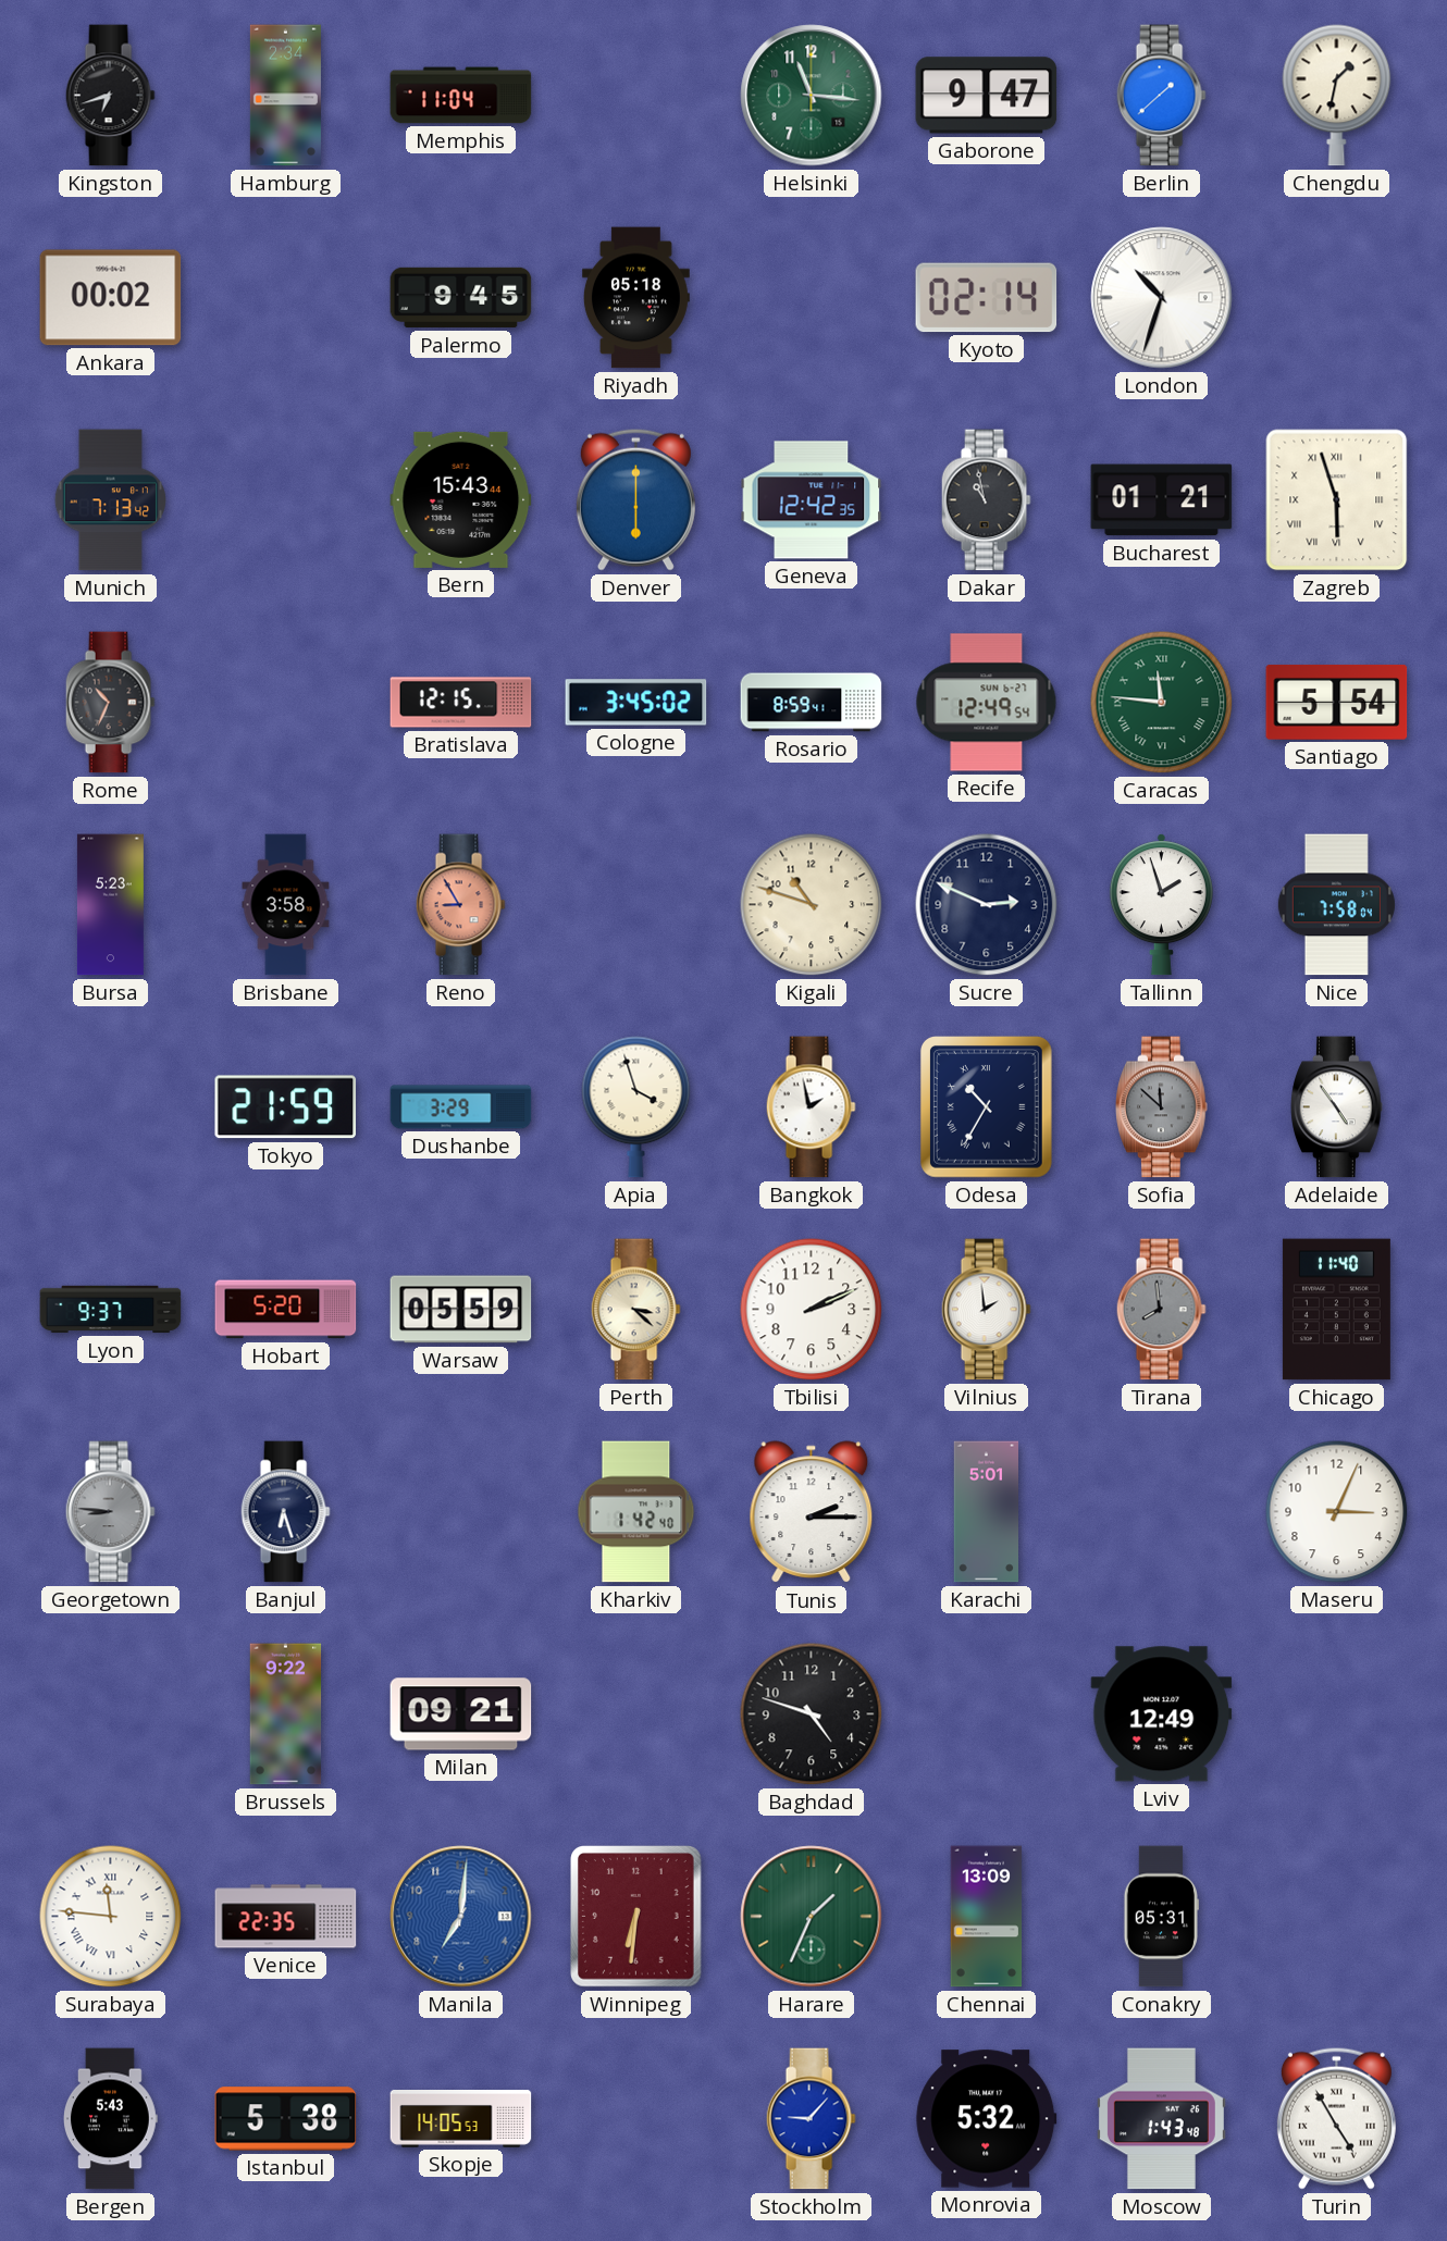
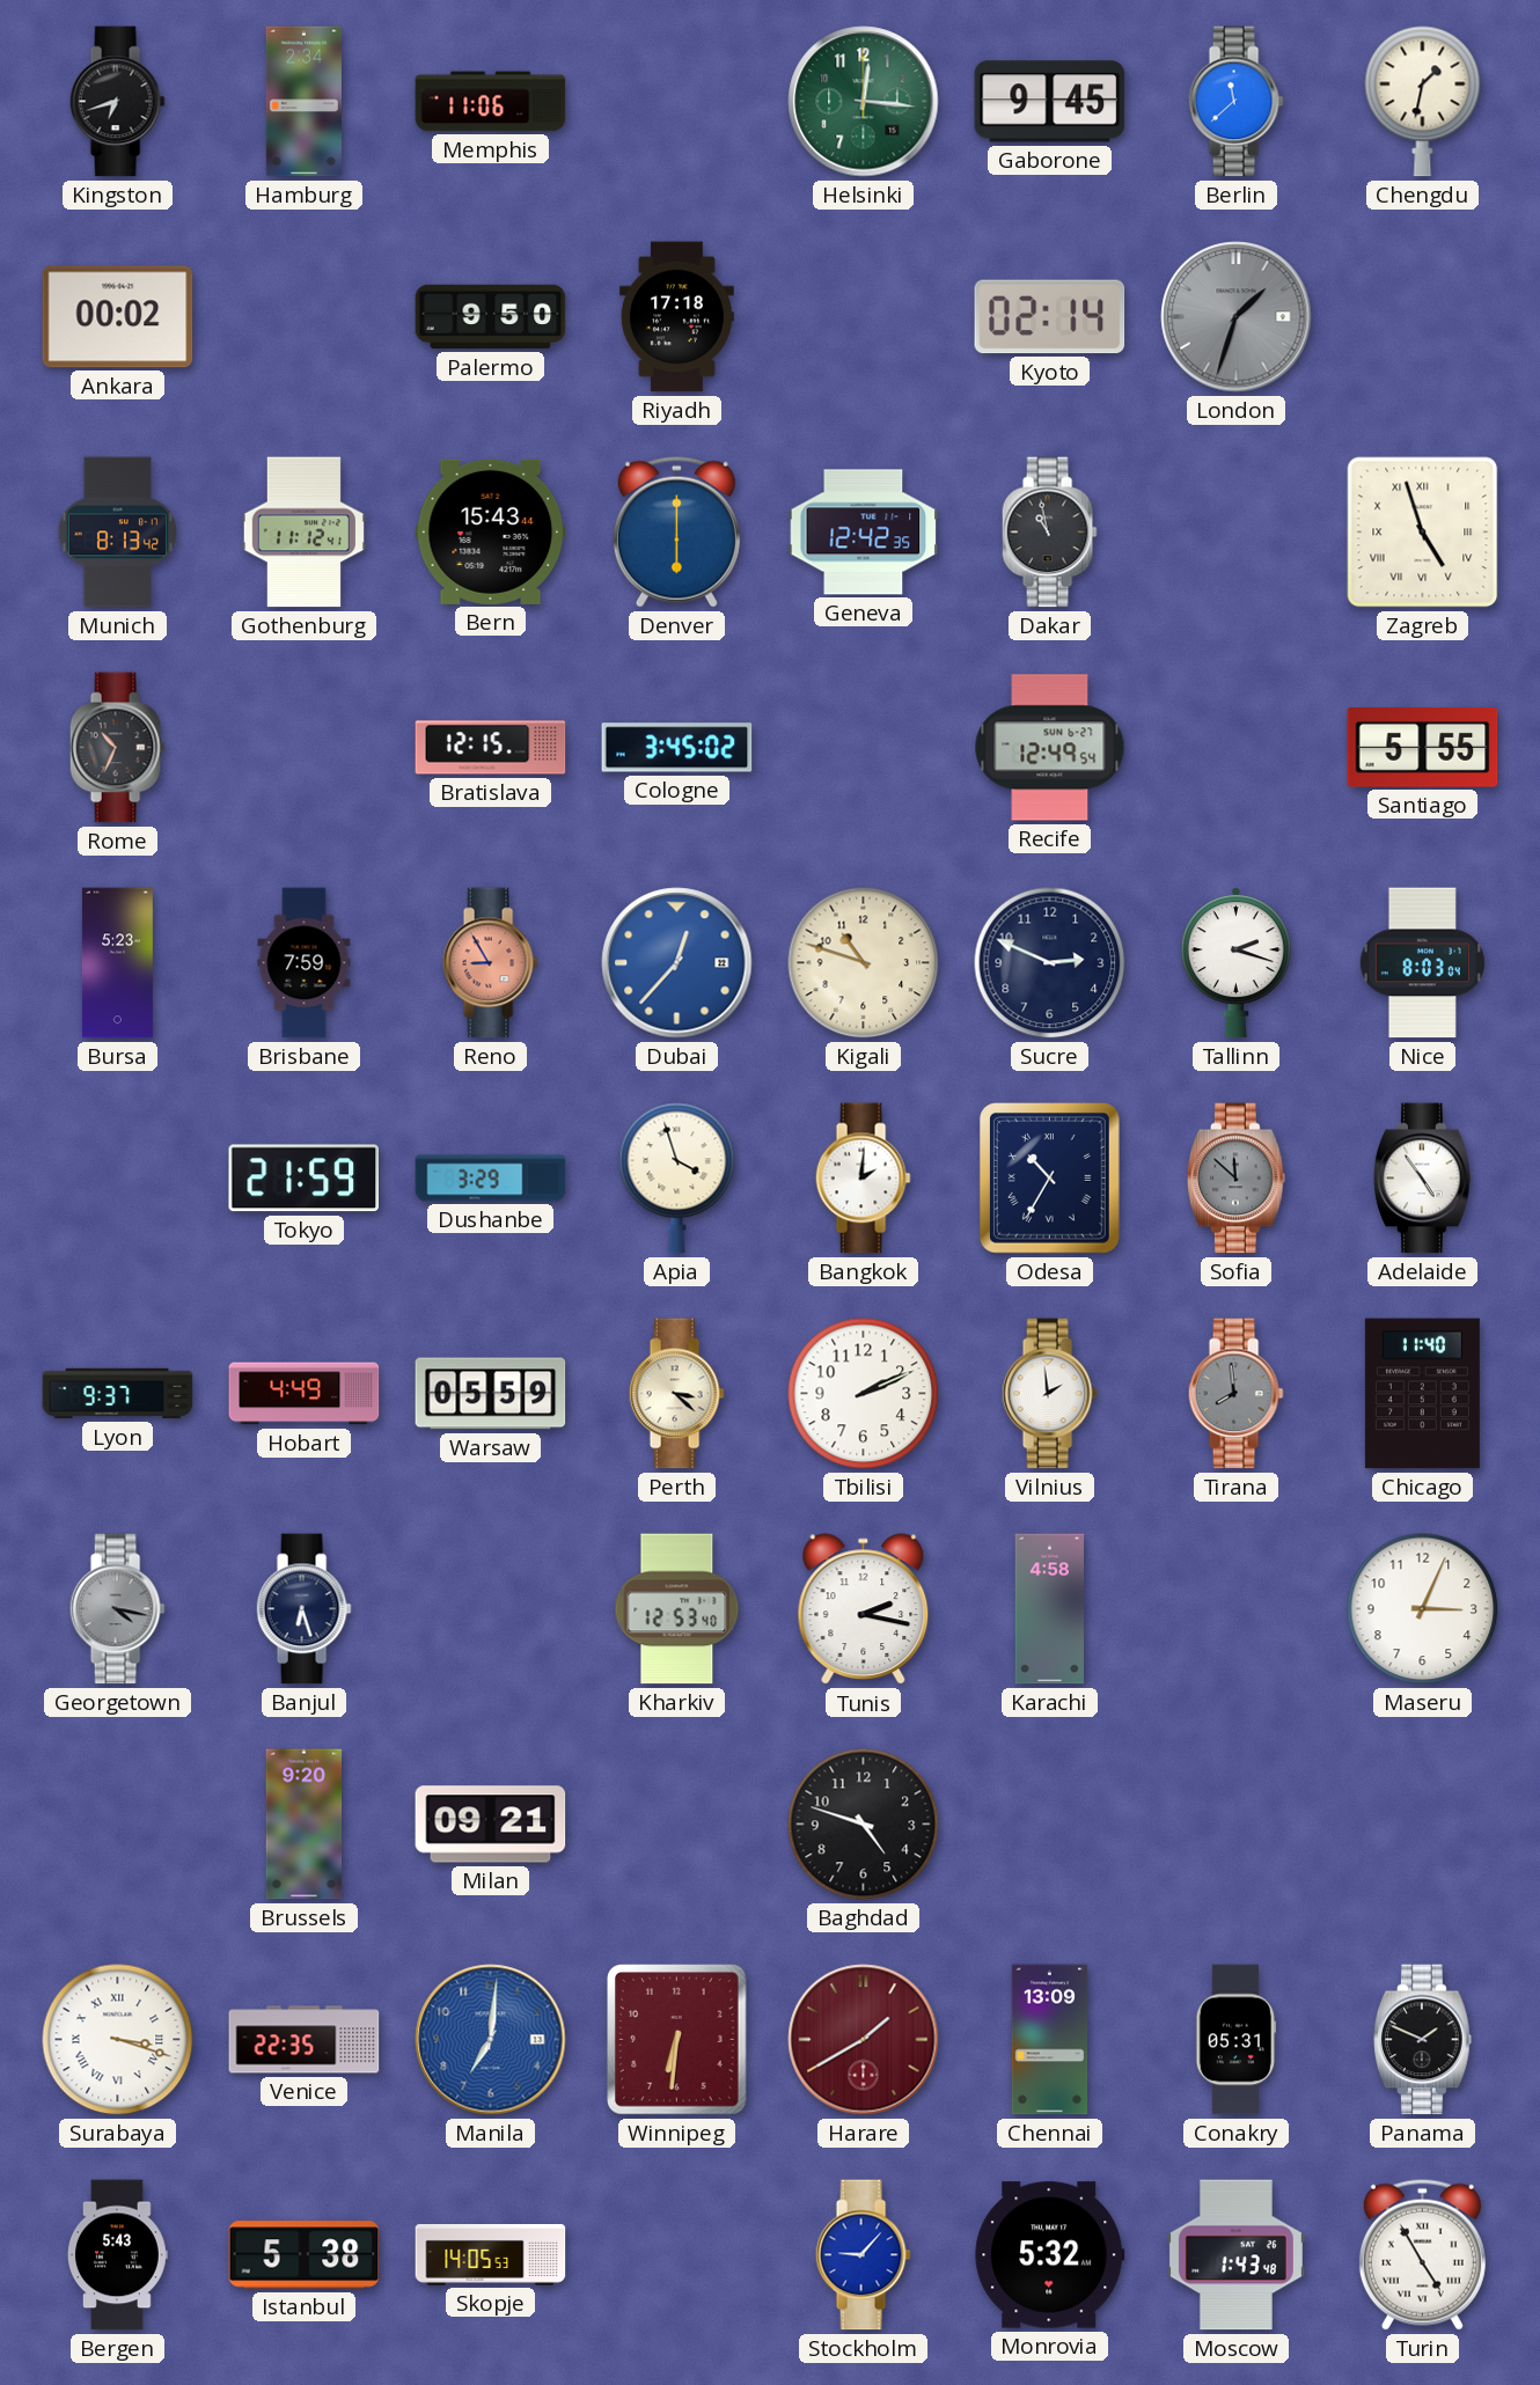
Memphis: 11:04 -> 11:06 (491, 102)
Helsinki: 11:16 -> 12:16 (864, 102)
Gaborone: 9:47 -> 9:45 (1050, 102)
Berlin: 1:38 -> 11:38 (1235, 102)
Palermo: 9:45 -> 9:50 (491, 317)
Riyadh: 05:18 -> 17:18 (676, 317)
London: 10:33 -> 1:33 (1237, 317)
London dial: white -> grey (1237, 317)
Munich: 7:13 -> 8:13 (117, 533)
Gothenburg: none -> 11:12 (303, 533)
Bucharest: 01:21 -> none (1162, 500)
Zagreb: 5:57 -> 4:57 (1423, 533)
Rosario: 8:59 -> none (812, 703)
Caracas: 11:46 -> none (1162, 703)
Santiago: 5:54 -> 5:55 (1423, 747)
Brisbane: 3:58 -> 7:59 (305, 963)
Dubai: none -> 12:37 (677, 963)
Tallinn: 1:57 -> 2:18 (1235, 963)
Nice: 7:58 -> 8:03 (1422, 963)
Bangkok: 1:58 -> 2:01 (863, 1179)
Hobart: 5:20 -> 4:49 (305, 1394)
Georgetown: 8:46 -> 4:17 (117, 1609)
Kharkiv: 1:42 -> 12:53 (677, 1609)
Tunis: 2:15 -> 2:17 (864, 1609)
Karachi: 5:01 -> 4:58 (1050, 1609)
Brussels: 9:22 -> 9:20 (305, 1825)
Lviv: 12:49 -> none (1162, 1714)
Surabaya: 11:46 -> 3:18 (118, 2040)
Harare: 1:34 -> 1:40 (864, 2040)
Harare dial: green -> burgundy (864, 2040)
Panama: none -> 1:49 (1423, 2040)
